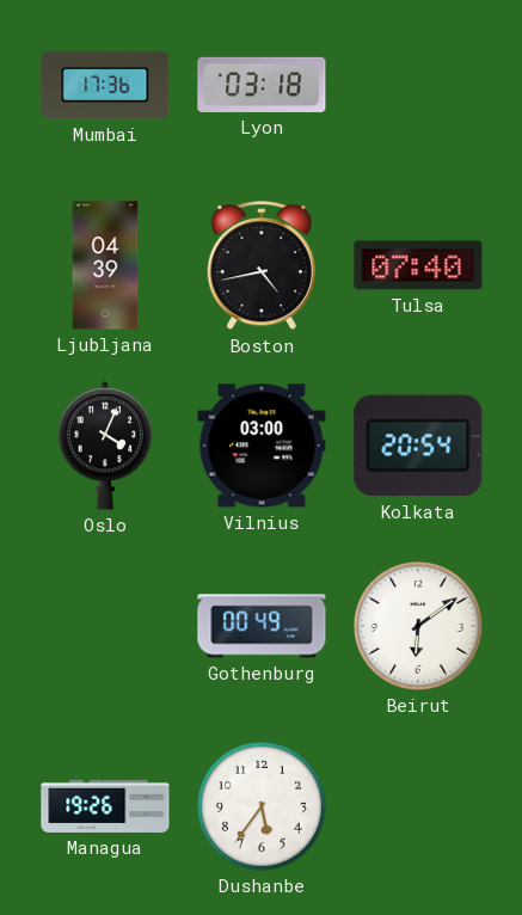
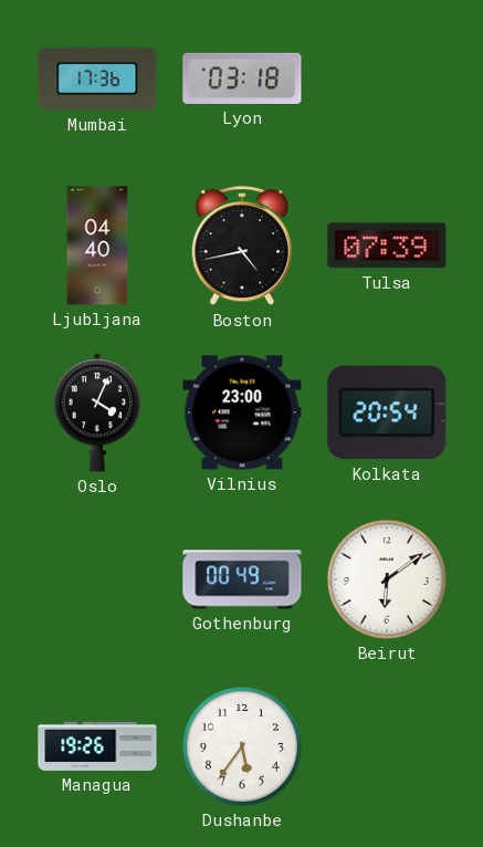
Ljubljana: 04:39 -> 04:40 (97, 245)
Tulsa: 07:40 -> 07:39 (387, 245)
Vilnius: 03:00 -> 23:00 (242, 412)
